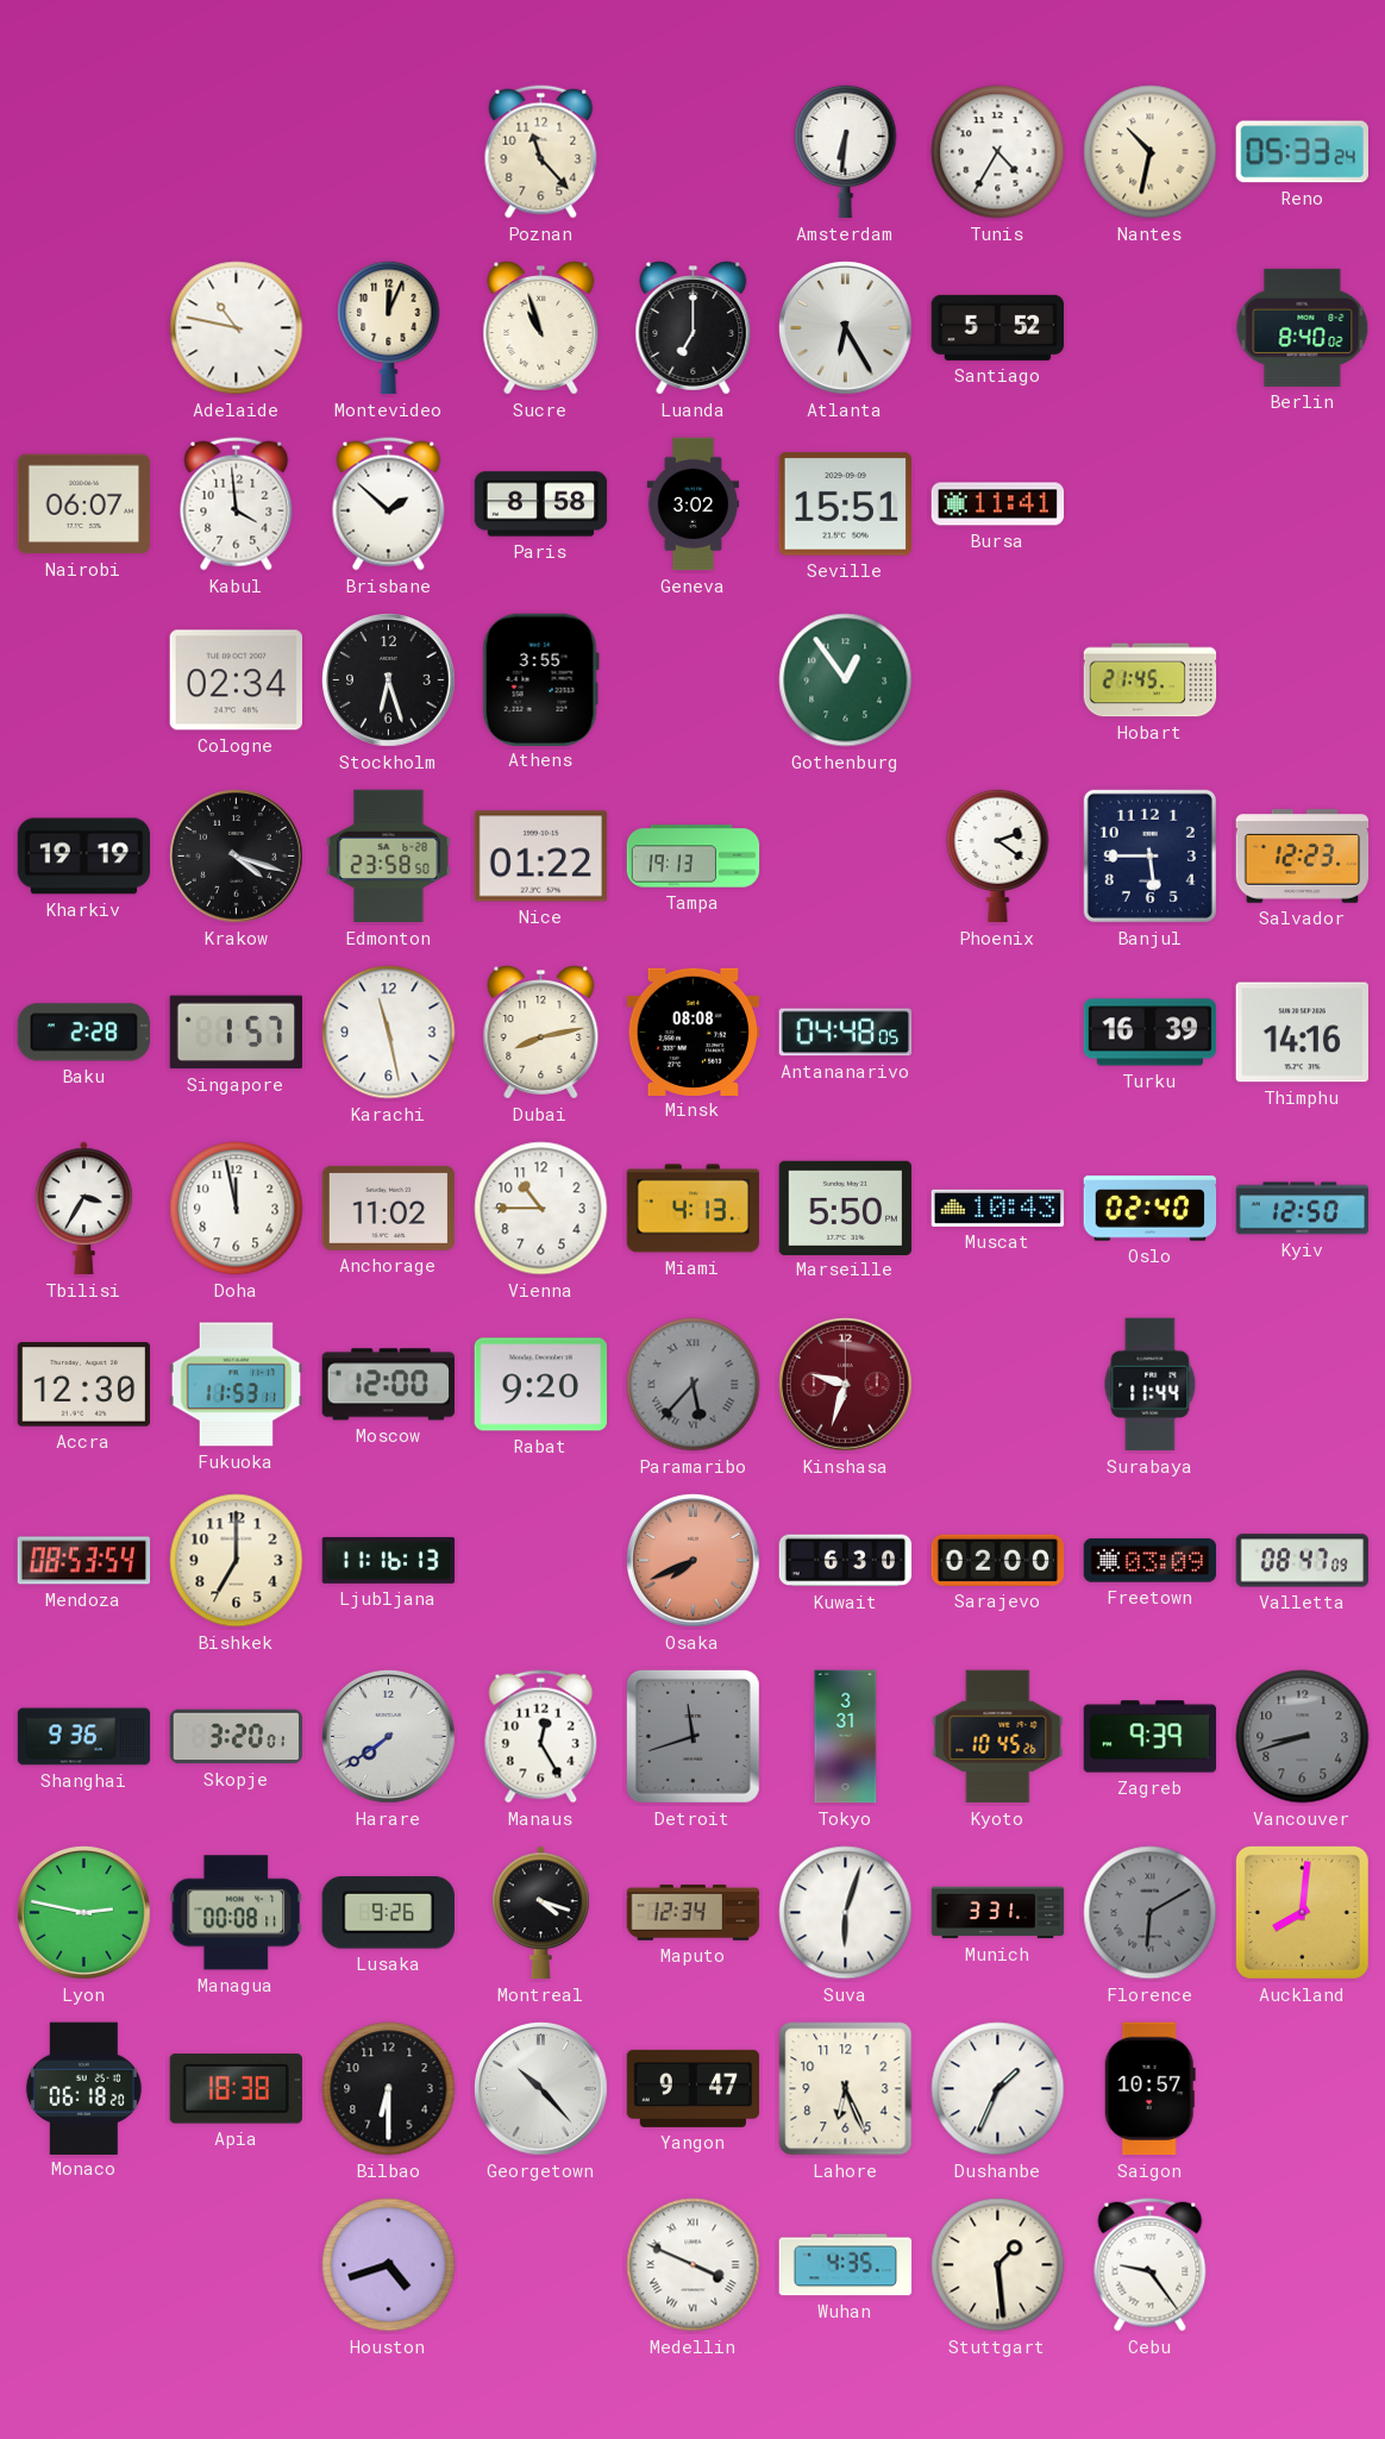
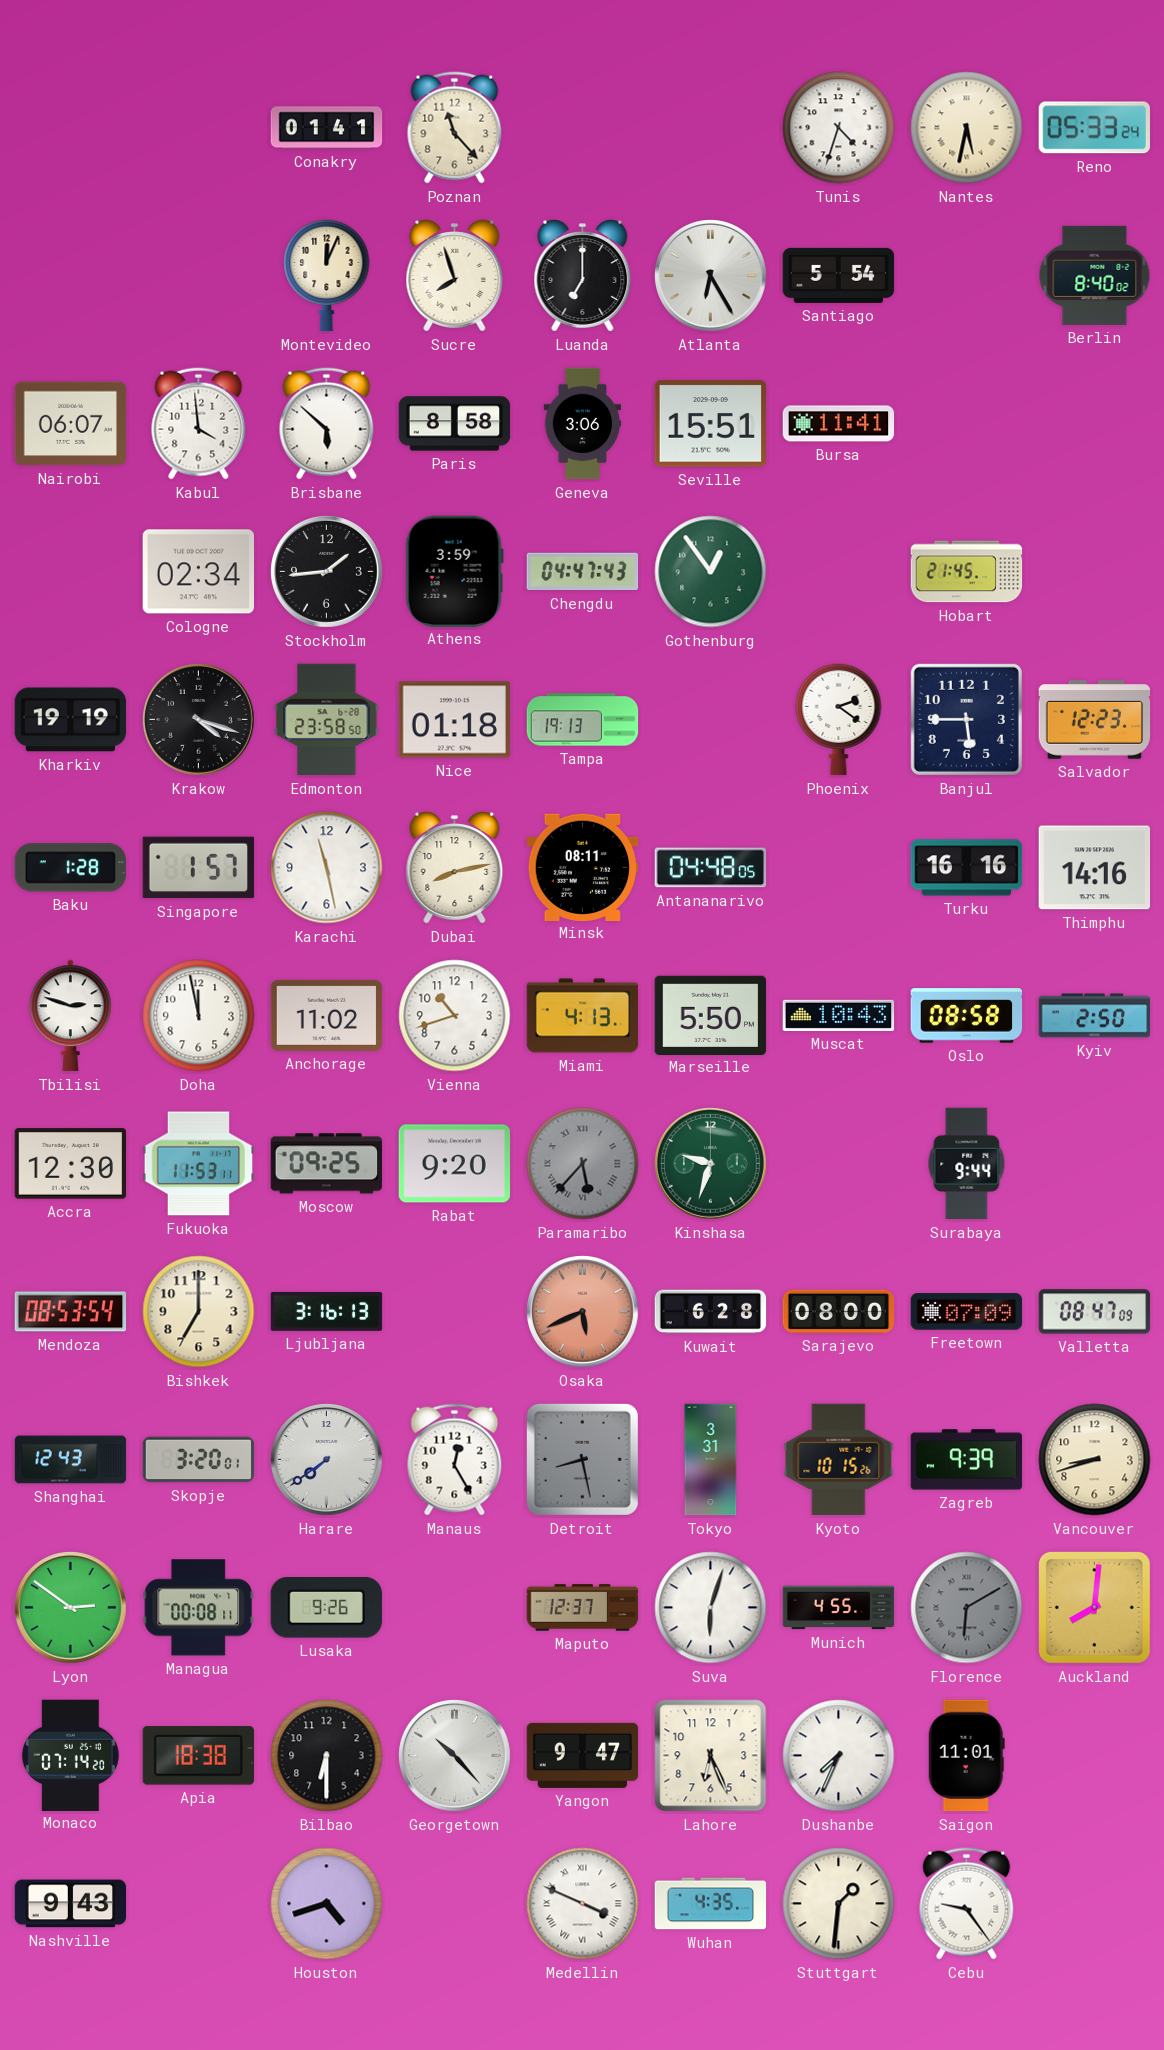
Conakry: none -> 01:41 (327, 128)
Amsterdam: 6:31 -> none (846, 151)
Tunis: 4:35 -> 4:33 (839, 128)
Nantes: 10:32 -> 5:32 (967, 128)
Adelaide: 10:47 -> none (237, 328)
Sucre: 10:57 -> 7:57 (455, 276)
Santiago: 5:52 -> 5:54 (839, 275)
Brisbane: 1:52 -> 5:52 (327, 424)
Geneva: 3:02 -> 3:06 (583, 424)
Stockholm: 6:27 -> 1:44 (327, 572)
Athens: 3:55 -> 3:59 (454, 571)
Chengdu: none -> 04:47 (583, 572)
Nice: 01:22 -> 01:18 (454, 720)
Baku: 2:28 -> 1:28 (70, 868)
Minsk: 08:08 -> 08:11 (583, 867)
Turku: 16:39 -> 16:16 (967, 868)
Tbilisi: 3:35 -> 2:48 (71, 1016)
Vienna: 10:45 -> 10:42 (455, 1016)
Oslo: 02:40 -> 08:58 (967, 1016)
Kyiv: 12:50 -> 2:50 (1095, 1016)
Moscow: 12:00 -> 09:25 (327, 1164)
Kinshasa dial: burgundy -> green (711, 1164)
Surabaya: 11:44 -> 9:44 (967, 1164)
Ljubljana: 11:16 -> 3:16 (327, 1311)
Osaka: 7:41 -> 5:41 (583, 1312)
Kuwait: 6:30 -> 6:28 (711, 1312)
Sarajevo: 02:00 -> 08:00 (839, 1311)
Freetown: 03:09 -> 07:09 (967, 1312)
Shanghai: 9:36 -> 12:43 (71, 1460)
Detroit: 11:42 -> 8:28 (582, 1459)
Kyoto: 10:45 -> 10:15 (839, 1460)
Vancouver dial: grey -> cream (1095, 1460)
Lyon: 2:47 -> 2:51 (71, 1608)
Montreal: 4:18 -> none (541, 1913)
Maputo: 12:34 -> 12:37 (583, 1608)
Munich: 3:31 -> 4:55 (839, 1608)
Monaco: 06:18 -> 07:14 (70, 1755)
Dushanbe: 1:34 -> 7:34 (839, 1756)
Saigon: 10:57 -> 11:01 (966, 1756)
Nashville: none -> 9:43 (71, 1904)
Stuttgart: 1:29 -> 1:31 (839, 1904)
